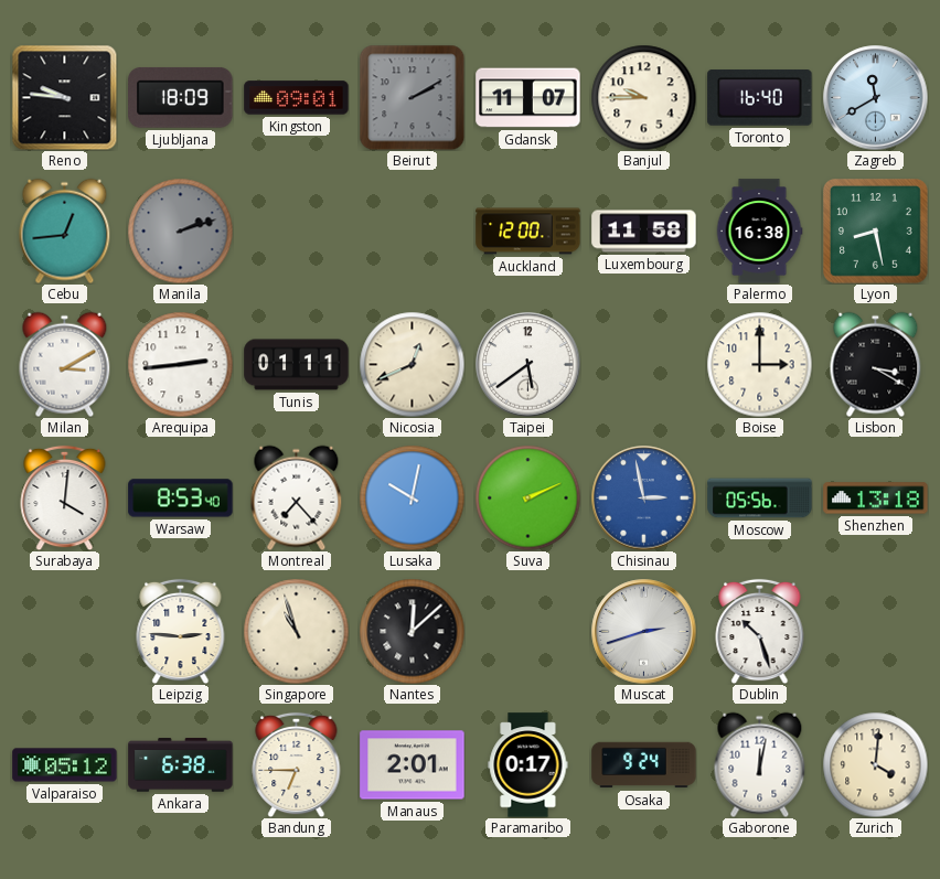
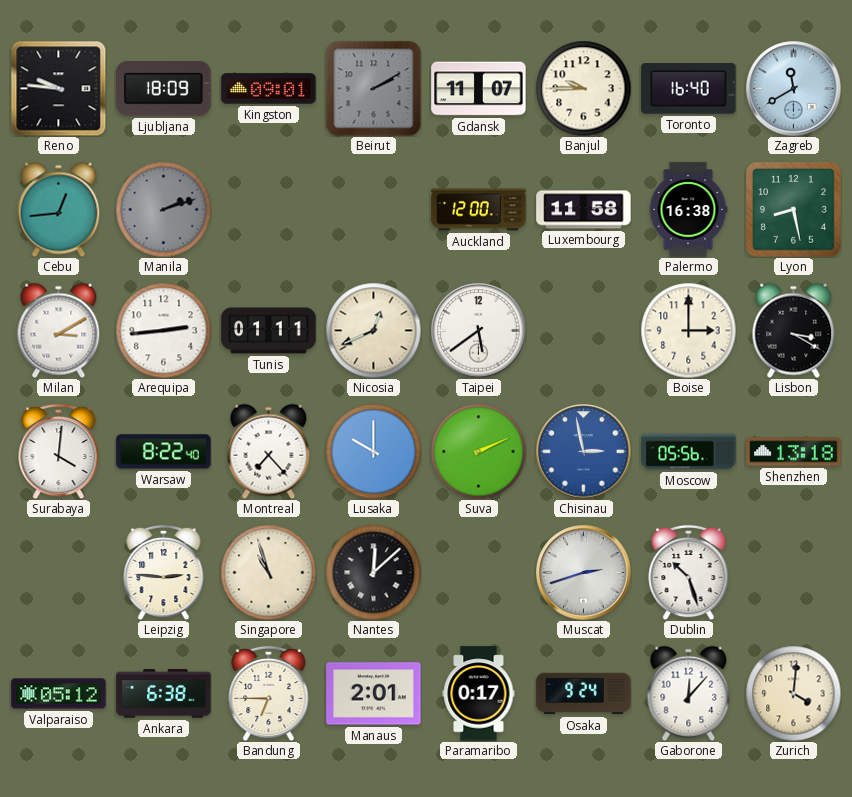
Warsaw: 8:53 -> 8:22 (164, 452)
Lusaka: 10:02 -> 10:00 (373, 451)
Gaborone: 12:02 -> 12:07 (689, 693)
